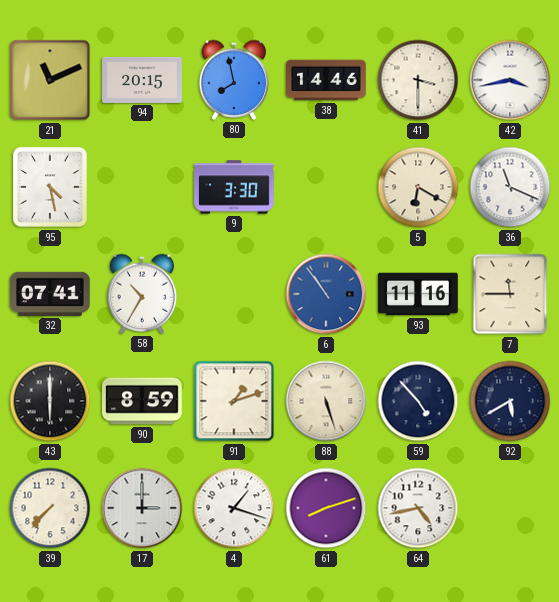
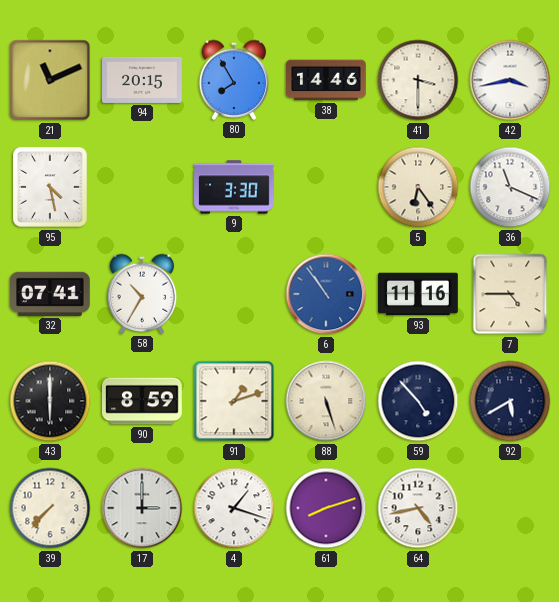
80: 7:58 -> 7:55 (234, 80)
5: 6:20 -> 6:24 (418, 187)
7: 11:45 -> 4:45 (510, 294)
